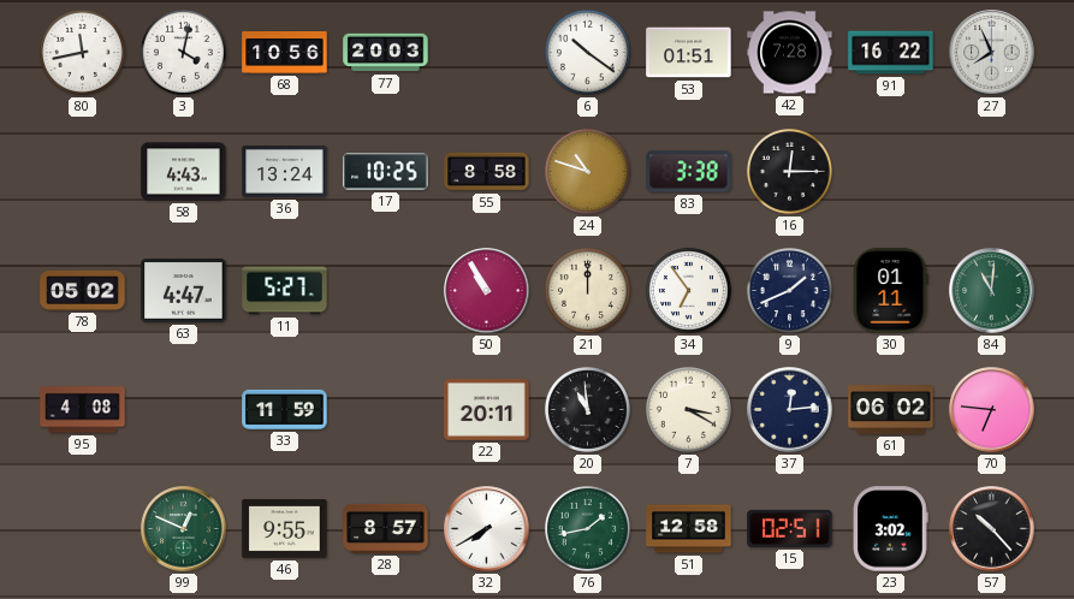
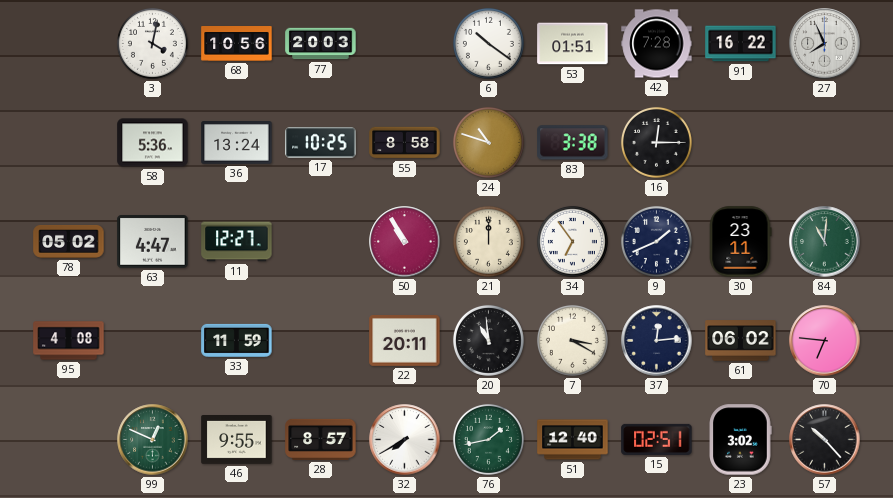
80: 11:43 -> none (82, 52)
58: 4:43 -> 5:36 (153, 143)
11: 5:27 -> 12:27 (237, 242)
30: 01:11 -> 23:11 (740, 242)
51: 12:58 -> 12:40 (573, 440)
